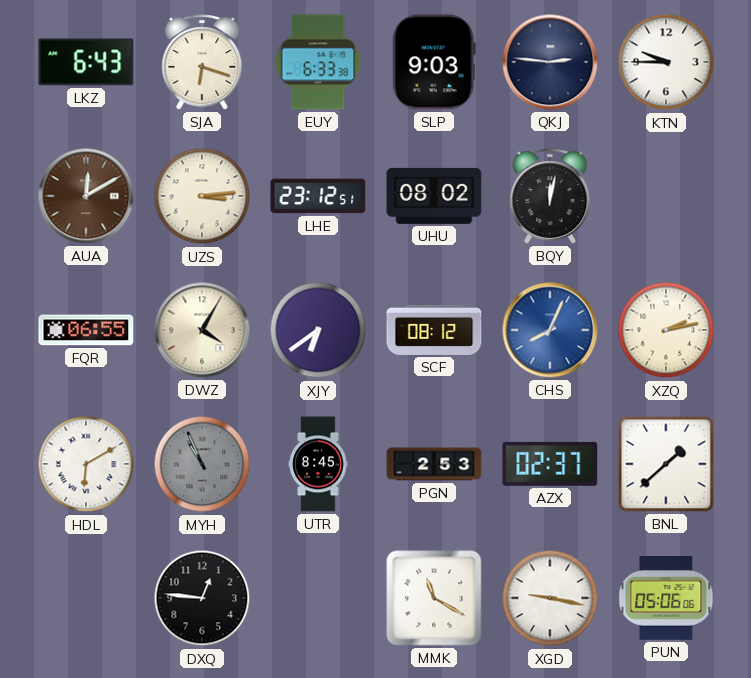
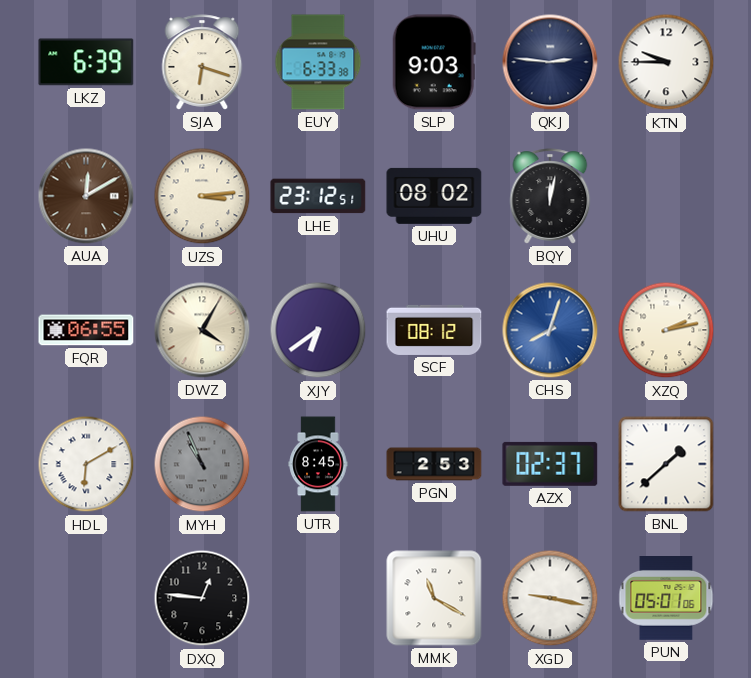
LKZ: 6:43 -> 6:39 (86, 62)
CHS: 8:04 -> 8:03 (550, 330)
PUN: 05:06 -> 05:01 (666, 599)
